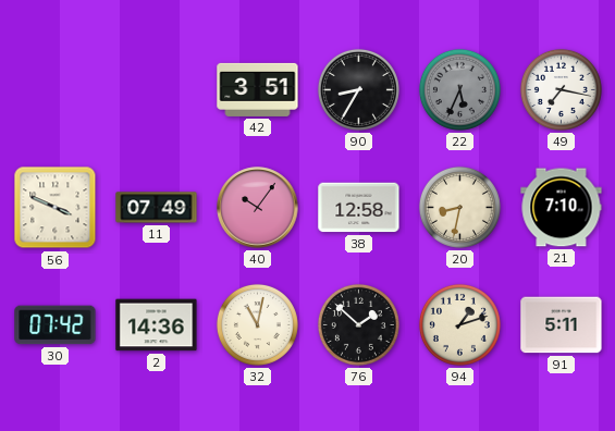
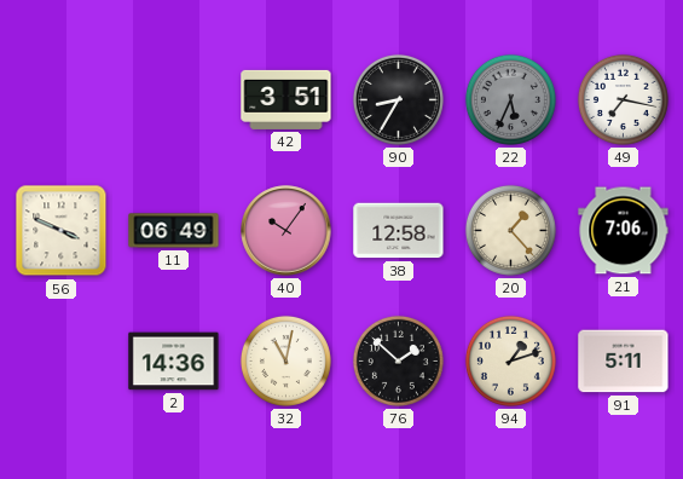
11: 07:49 -> 06:49 (174, 231)
20: 8:32 -> 1:23 (510, 230)
21: 7:10 -> 7:06 (624, 231)
30: 07:42 -> none (56, 325)
